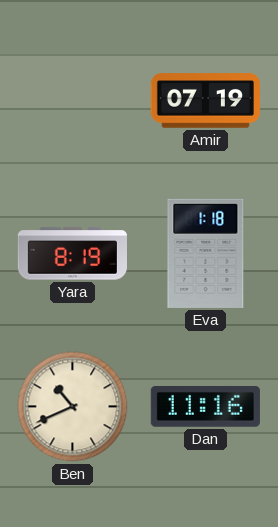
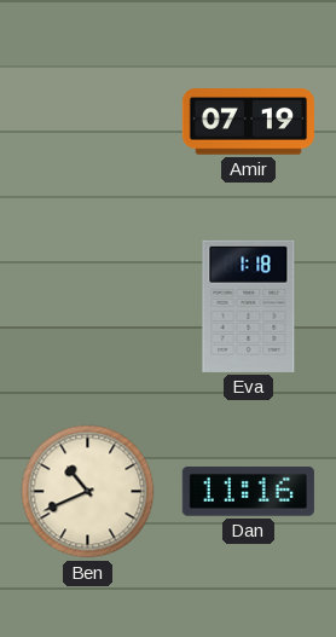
Yara: 8:19 -> none (72, 254)
